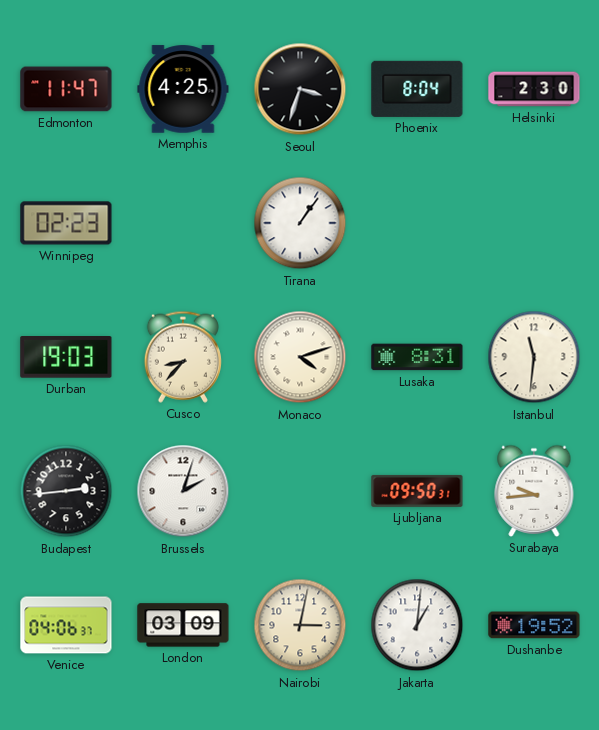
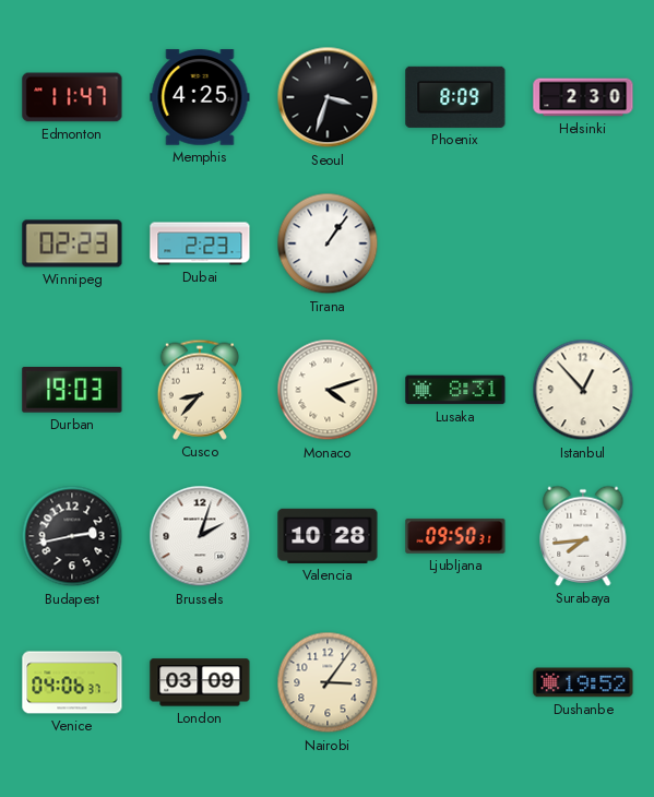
Phoenix: 8:04 -> 8:09 (455, 97)
Dubai: none -> 2:23 (200, 243)
Istanbul: 11:31 -> 12:53 (583, 390)
Budapest: 2:44 -> 2:43 (72, 536)
Valencia: none -> 10:28 (328, 536)
Surabaya: 9:44 -> 7:44 (583, 536)
Nairobi: 3:02 -> 3:06 (328, 682)
Jakarta: 1:01 -> none (417, 625)
